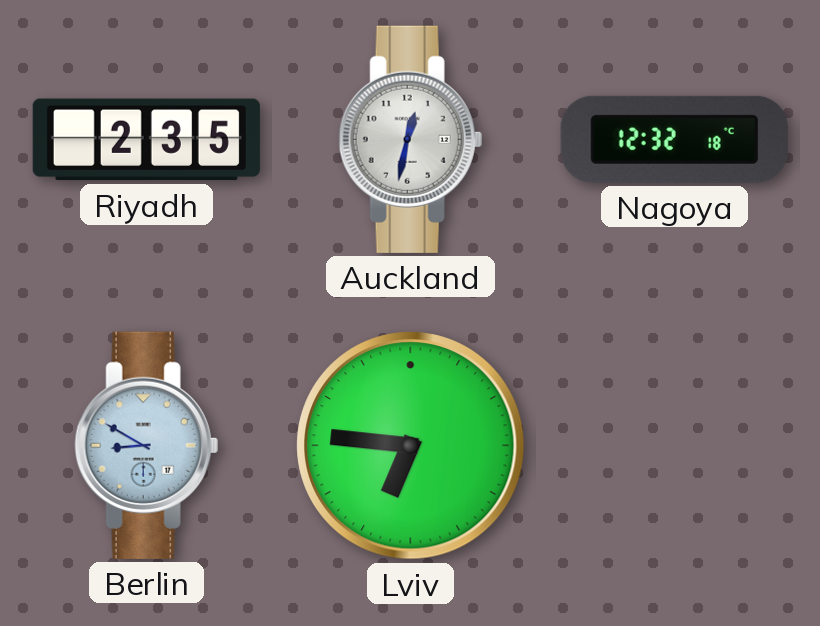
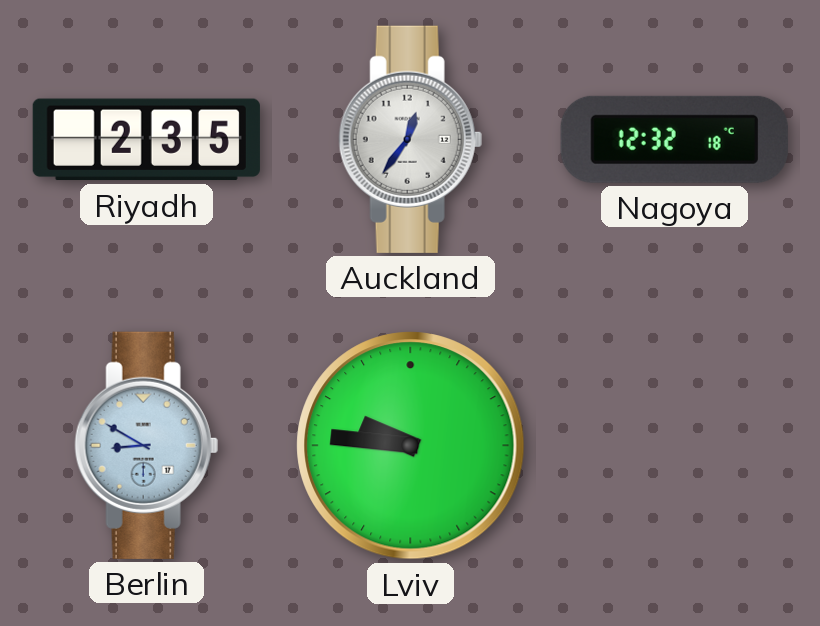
Auckland: 12:32 -> 12:36 (410, 139)
Lviv: 6:46 -> 9:46 (411, 446)
